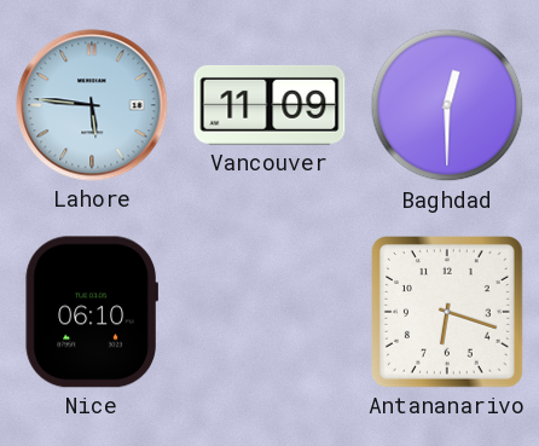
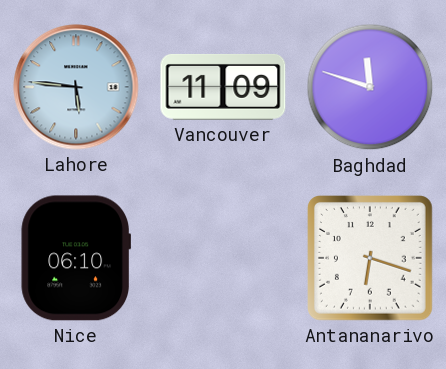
Baghdad: 12:30 -> 11:48 (370, 87)
